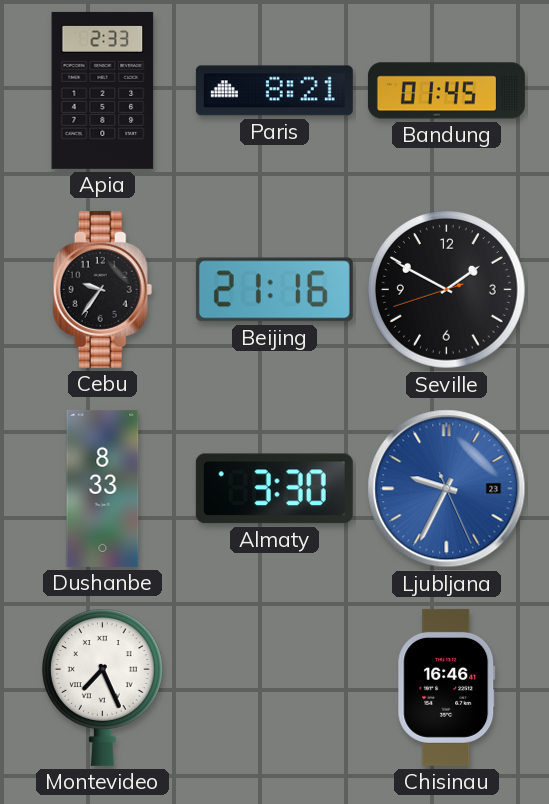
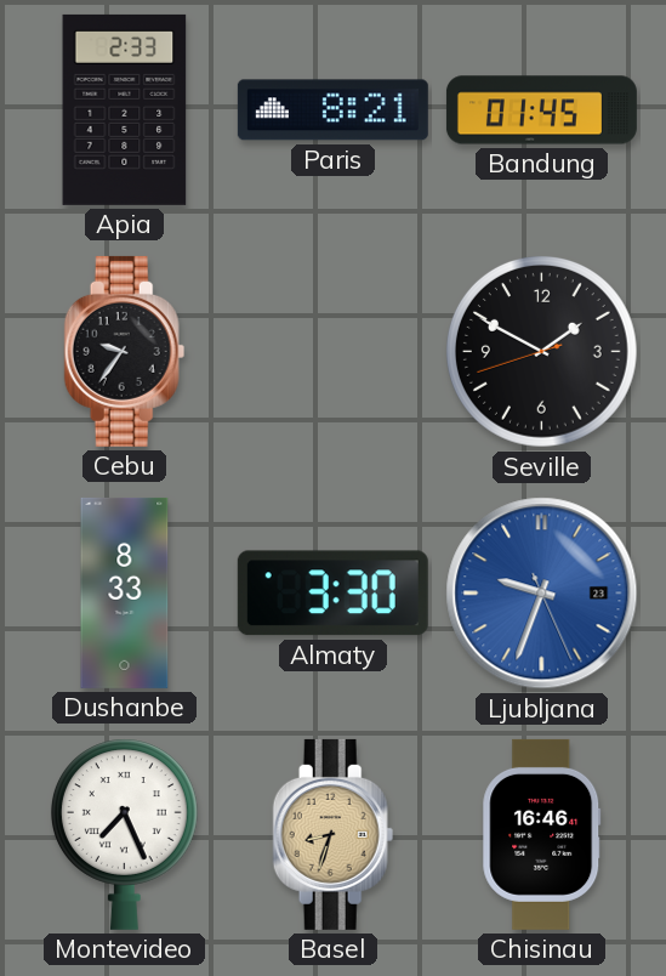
Beijing: 21:16 -> none (274, 290)
Ljubljana: 9:34 -> 9:33 (542, 594)
Basel: none -> 8:33 (334, 834)
